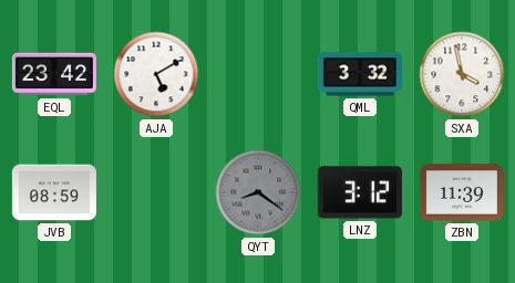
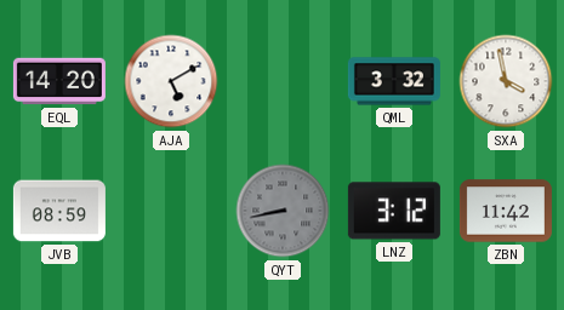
EQL: 23:42 -> 14:20 (59, 81)
QYT: 8:21 -> 8:43 (283, 211)
ZBN: 11:39 -> 11:42 (506, 211)
